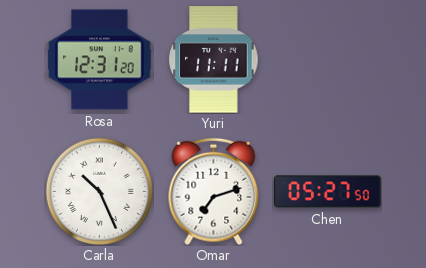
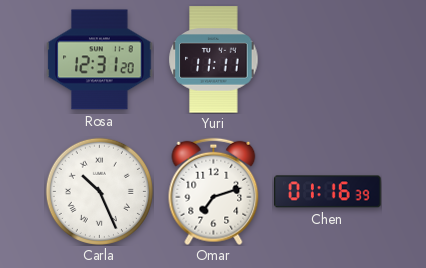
Chen: 05:27 -> 01:16 (328, 192)
